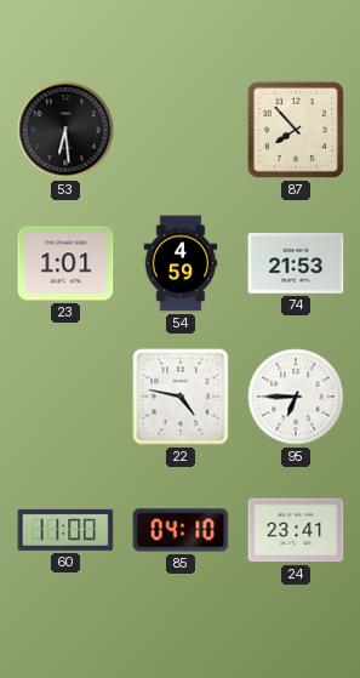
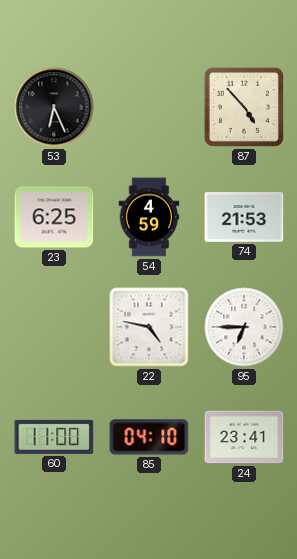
53: 6:29 -> 6:26 (54, 107)
87: 7:53 -> 4:53 (244, 107)
23: 1:01 -> 6:25 (54, 217)
